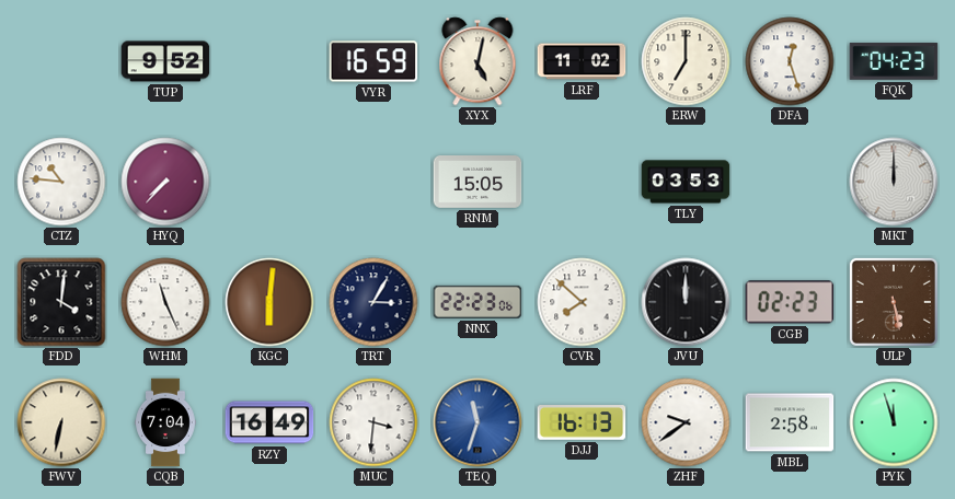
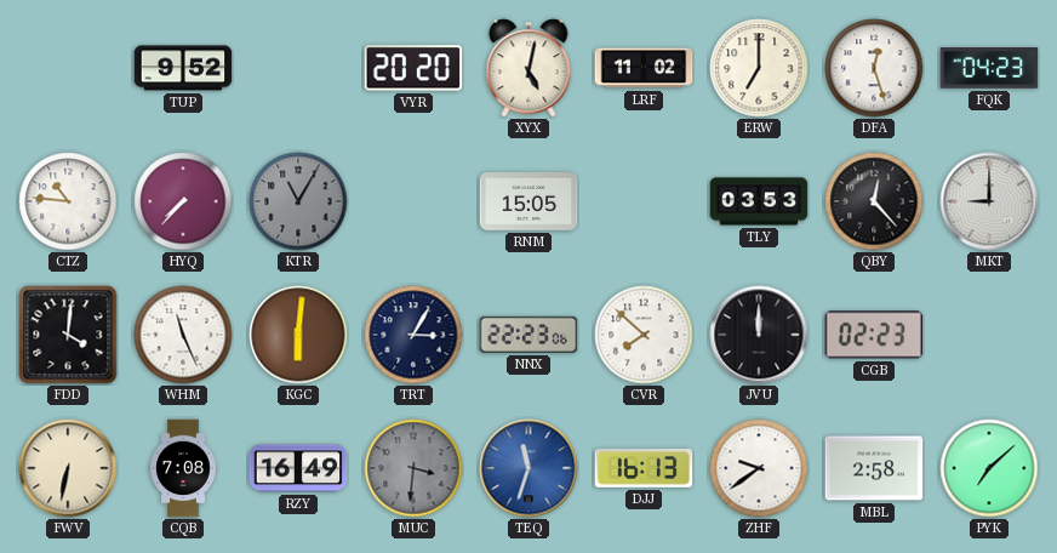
VYR: 16:59 -> 20:20 (413, 68)
KTR: none -> 11:05 (298, 201)
QBY: none -> 12:23 (874, 201)
MKT: 12:00 -> 9:00 (989, 201)
ULP: 5:28 -> none (894, 302)
CQB: 7:04 -> 7:08 (183, 468)
MUC dial: white -> grey (413, 468)
PYK: 11:57 -> 7:08 (989, 468)
